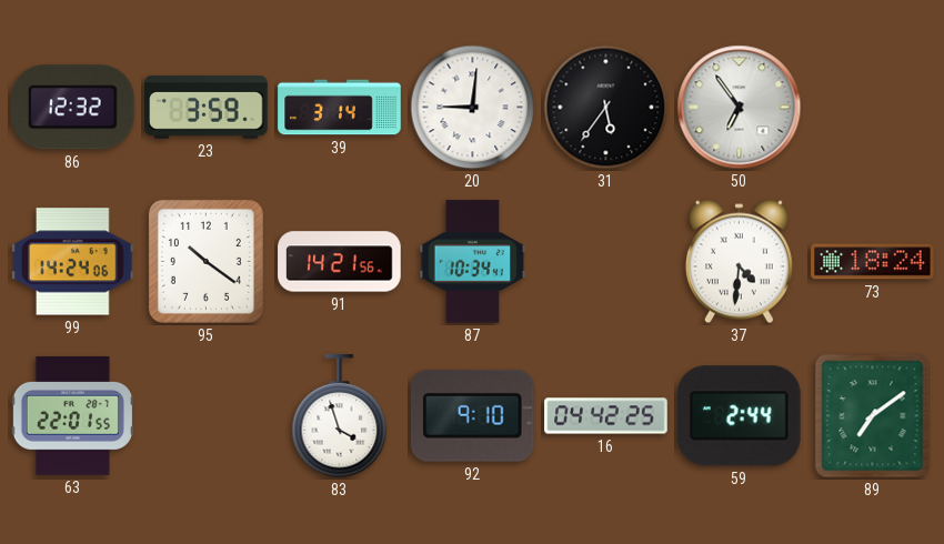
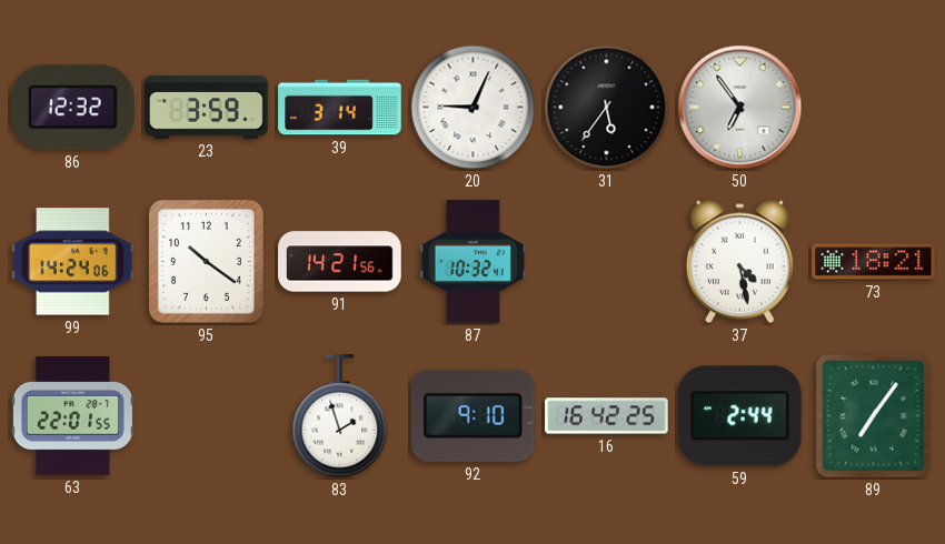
20: 9:01 -> 9:04 (474, 108)
87: 10:34 -> 10:32 (474, 262)
37: 4:31 -> 4:28 (739, 262)
73: 18:24 -> 18:21 (874, 262)
83: 3:57 -> 1:57 (340, 416)
16: 04:42 -> 16:42 (607, 416)
89: 7:09 -> 7:06 (874, 416)
